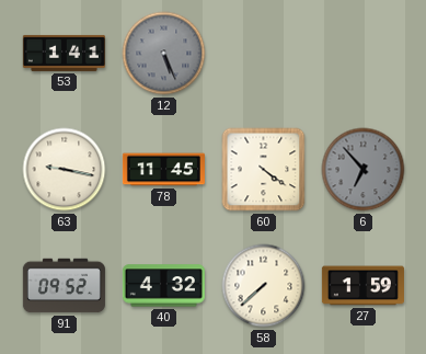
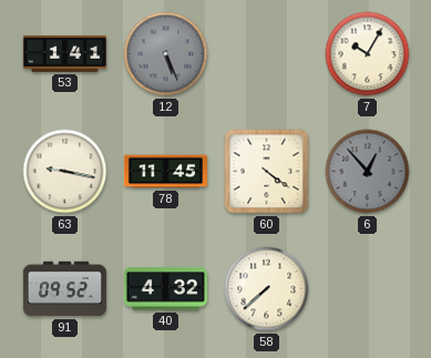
7: none -> 10:05 (368, 54)
6: 6:53 -> 12:53 (368, 172)
27: 1:59 -> none (362, 286)
